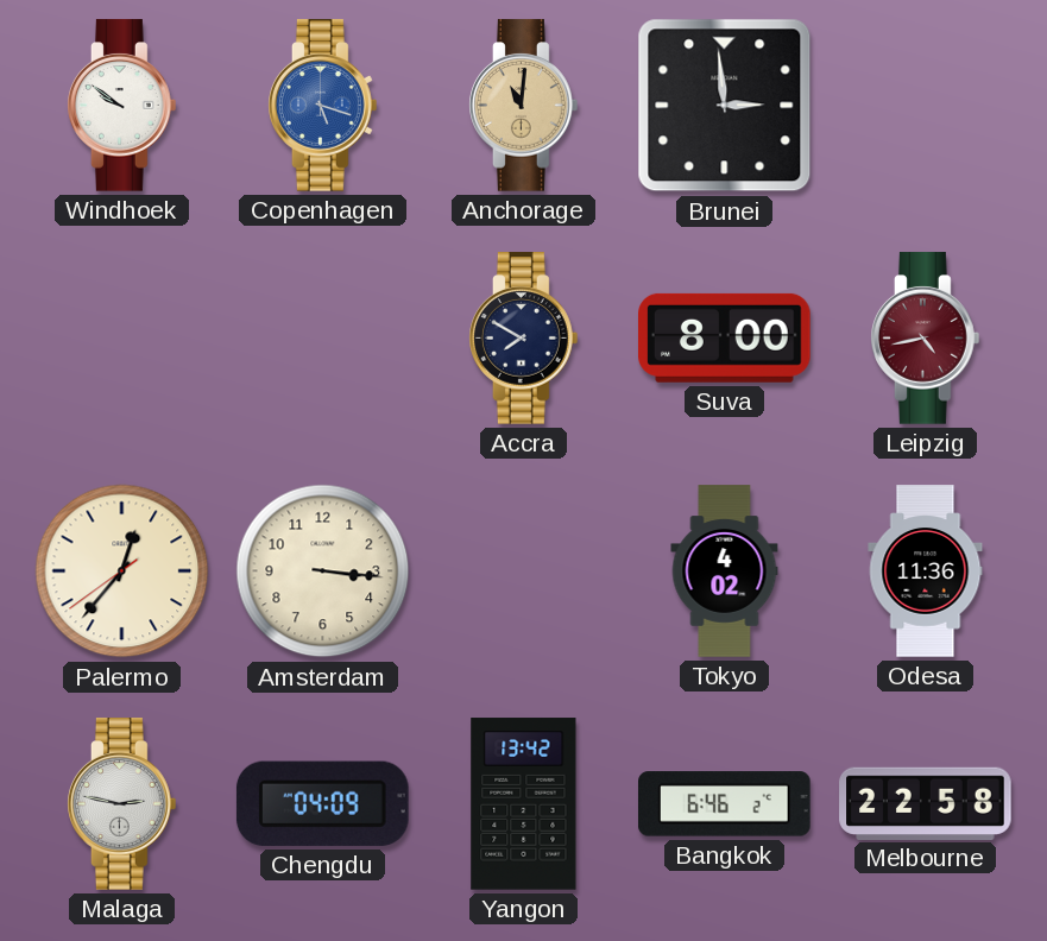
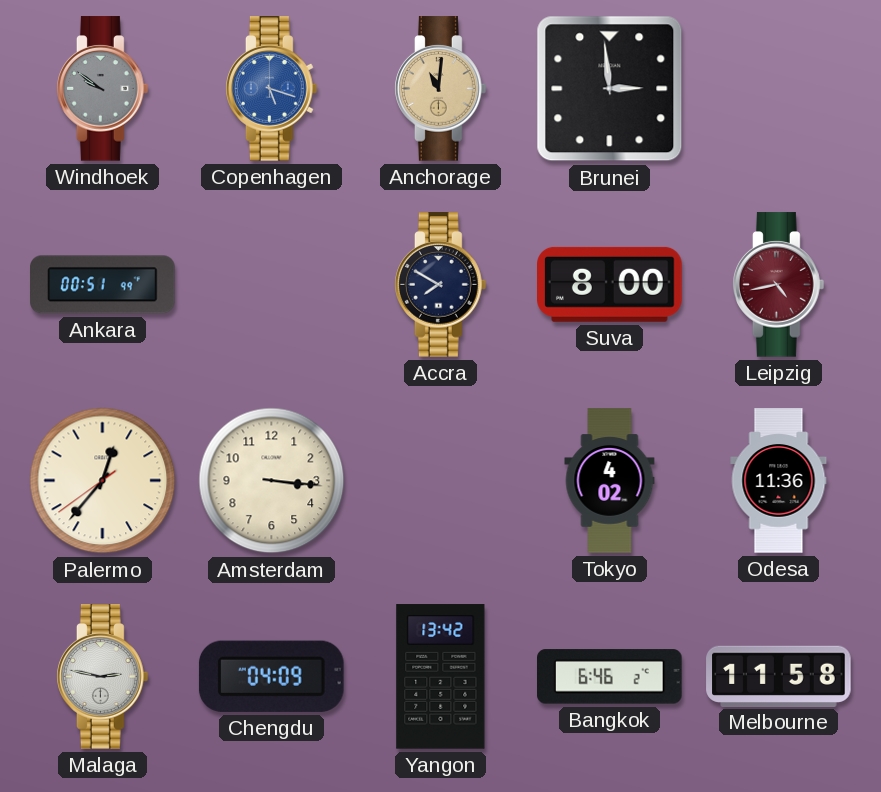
Windhoek dial: white -> grey (103, 89)
Ankara: none -> 00:51 (103, 285)
Melbourne: 22:58 -> 11:58 (779, 676)
